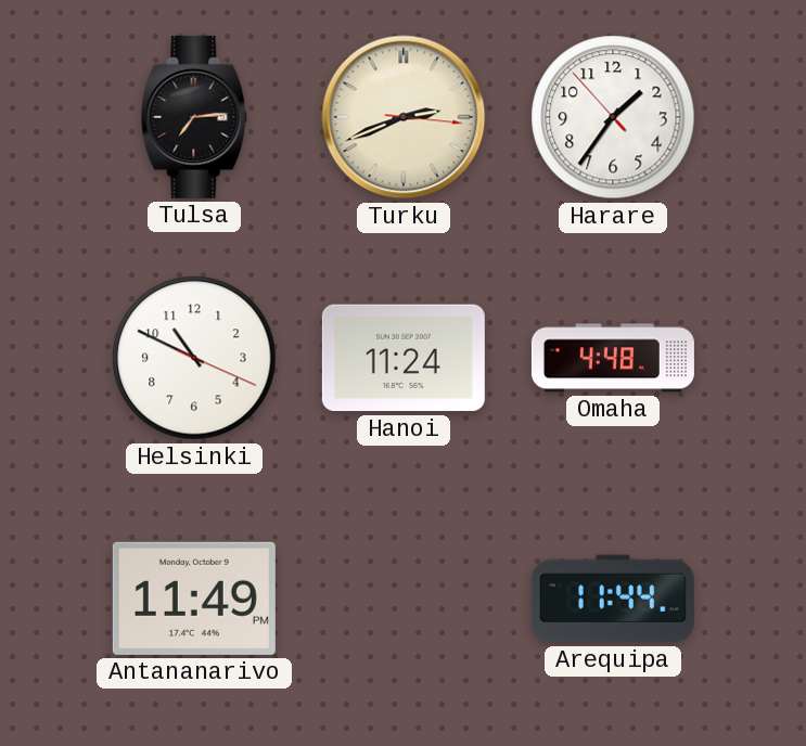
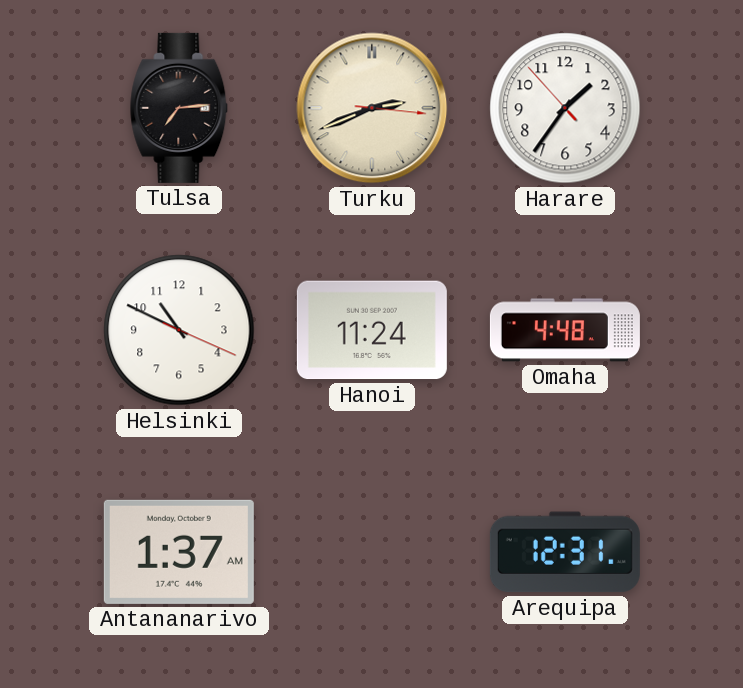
Antananarivo: 11:49 -> 1:37 (179, 552)
Arequipa: 11:44 -> 12:31 (565, 552)
